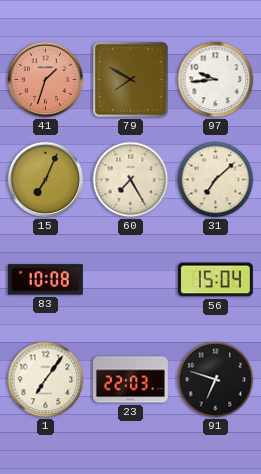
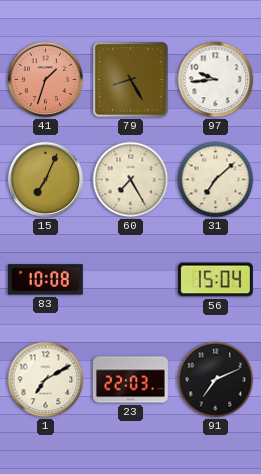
79: 7:50 -> 8:25 (131, 80)
1: 7:06 -> 7:10 (46, 380)
91: 6:48 -> 7:11 (216, 380)
